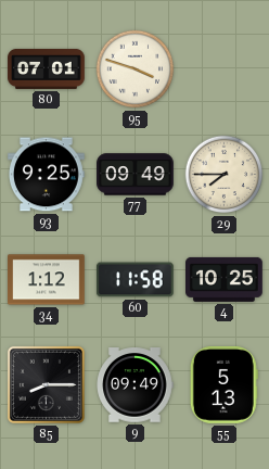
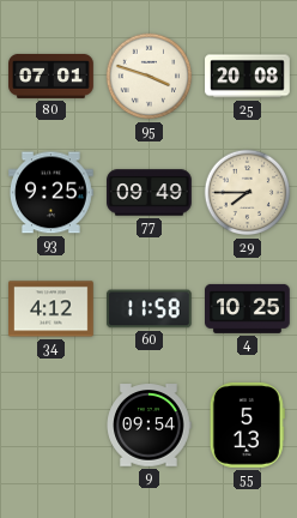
25: none -> 20:08 (248, 77)
34: 1:12 -> 4:12 (51, 309)
85: 8:15 -> none (46, 384)
9: 09:49 -> 09:54 (148, 426)
